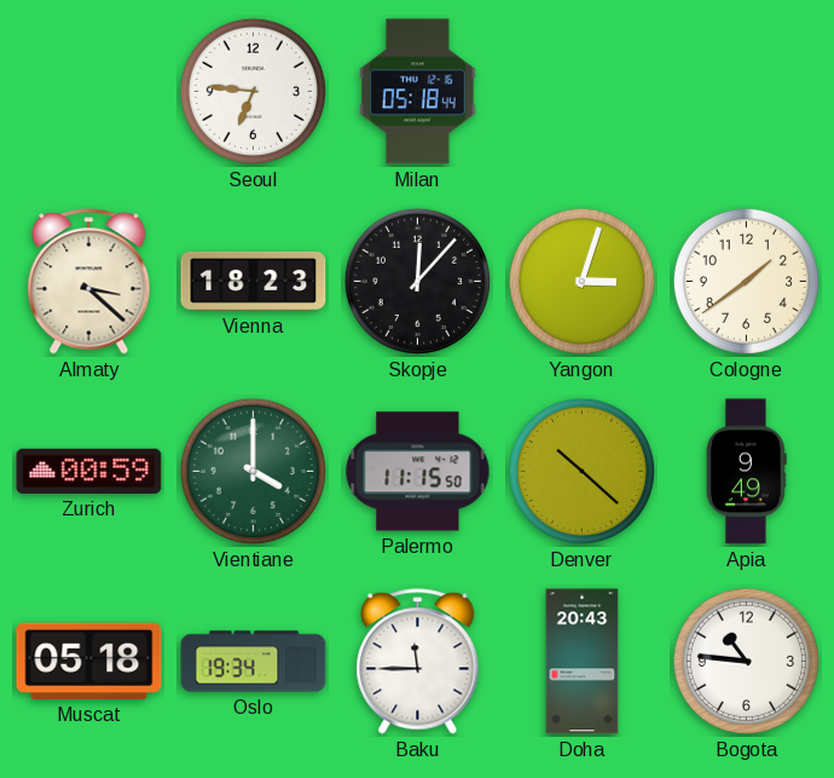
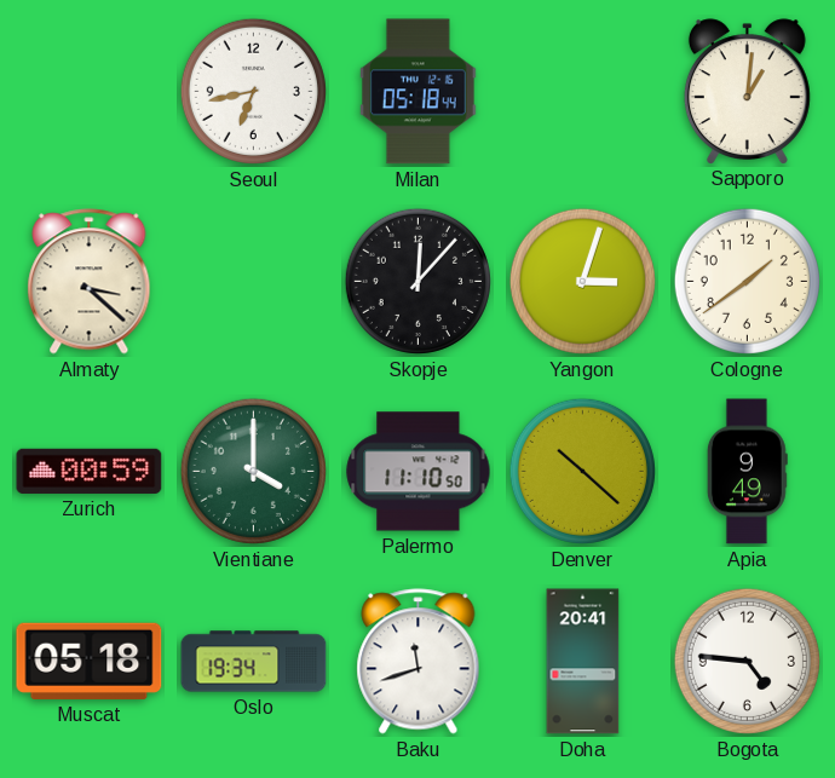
Seoul: 6:46 -> 6:43 (253, 91)
Sapporo: none -> 1:01 (747, 91)
Vienna: 18:23 -> none (254, 281)
Palermo: 11:15 -> 11:10 (419, 472)
Baku: 11:45 -> 11:42 (419, 662)
Doha: 20:43 -> 20:41 (583, 662)
Bogota: 10:46 -> 4:46 (747, 661)
